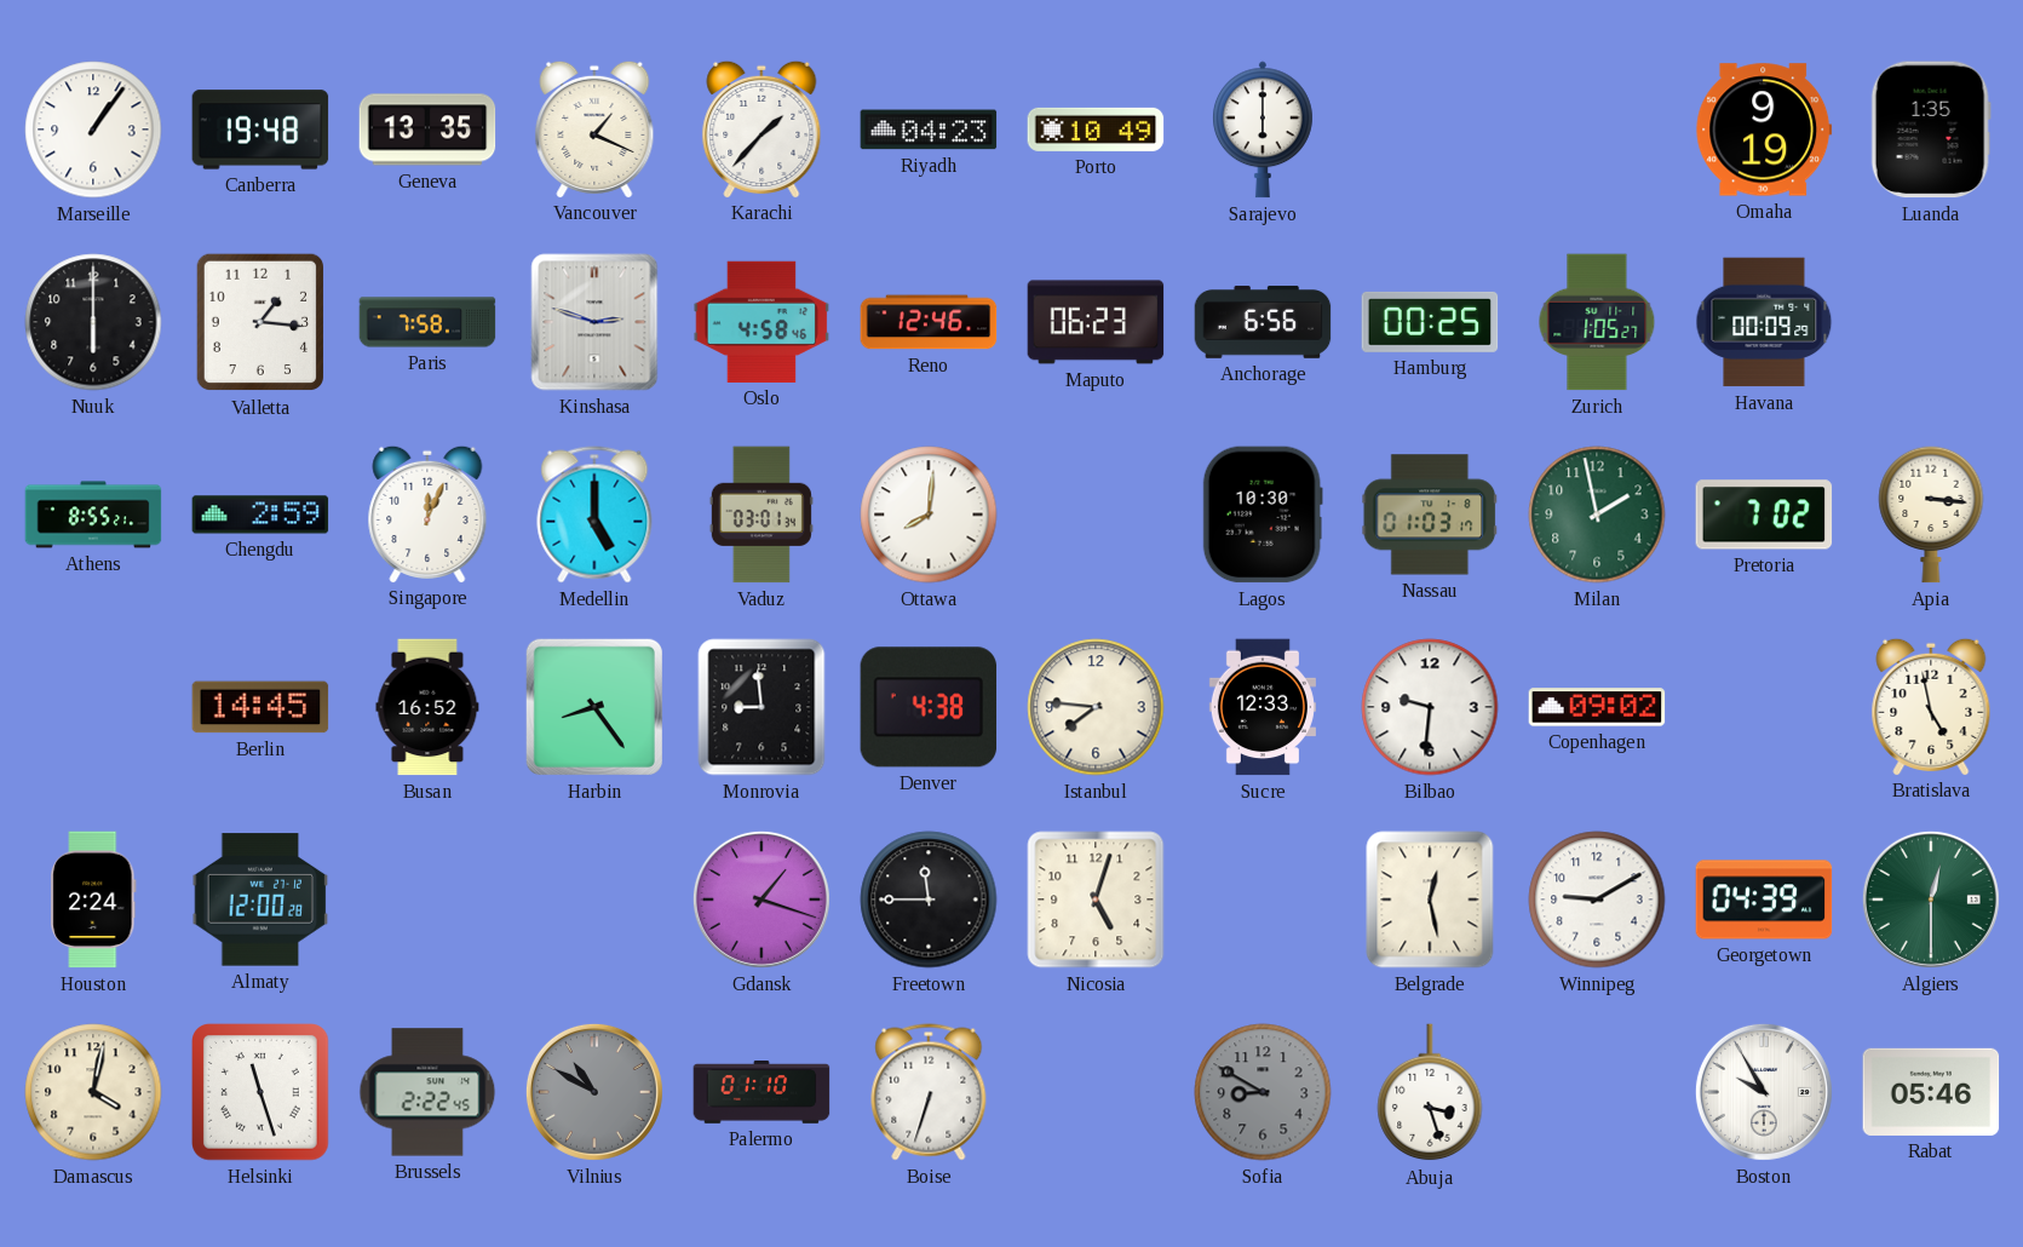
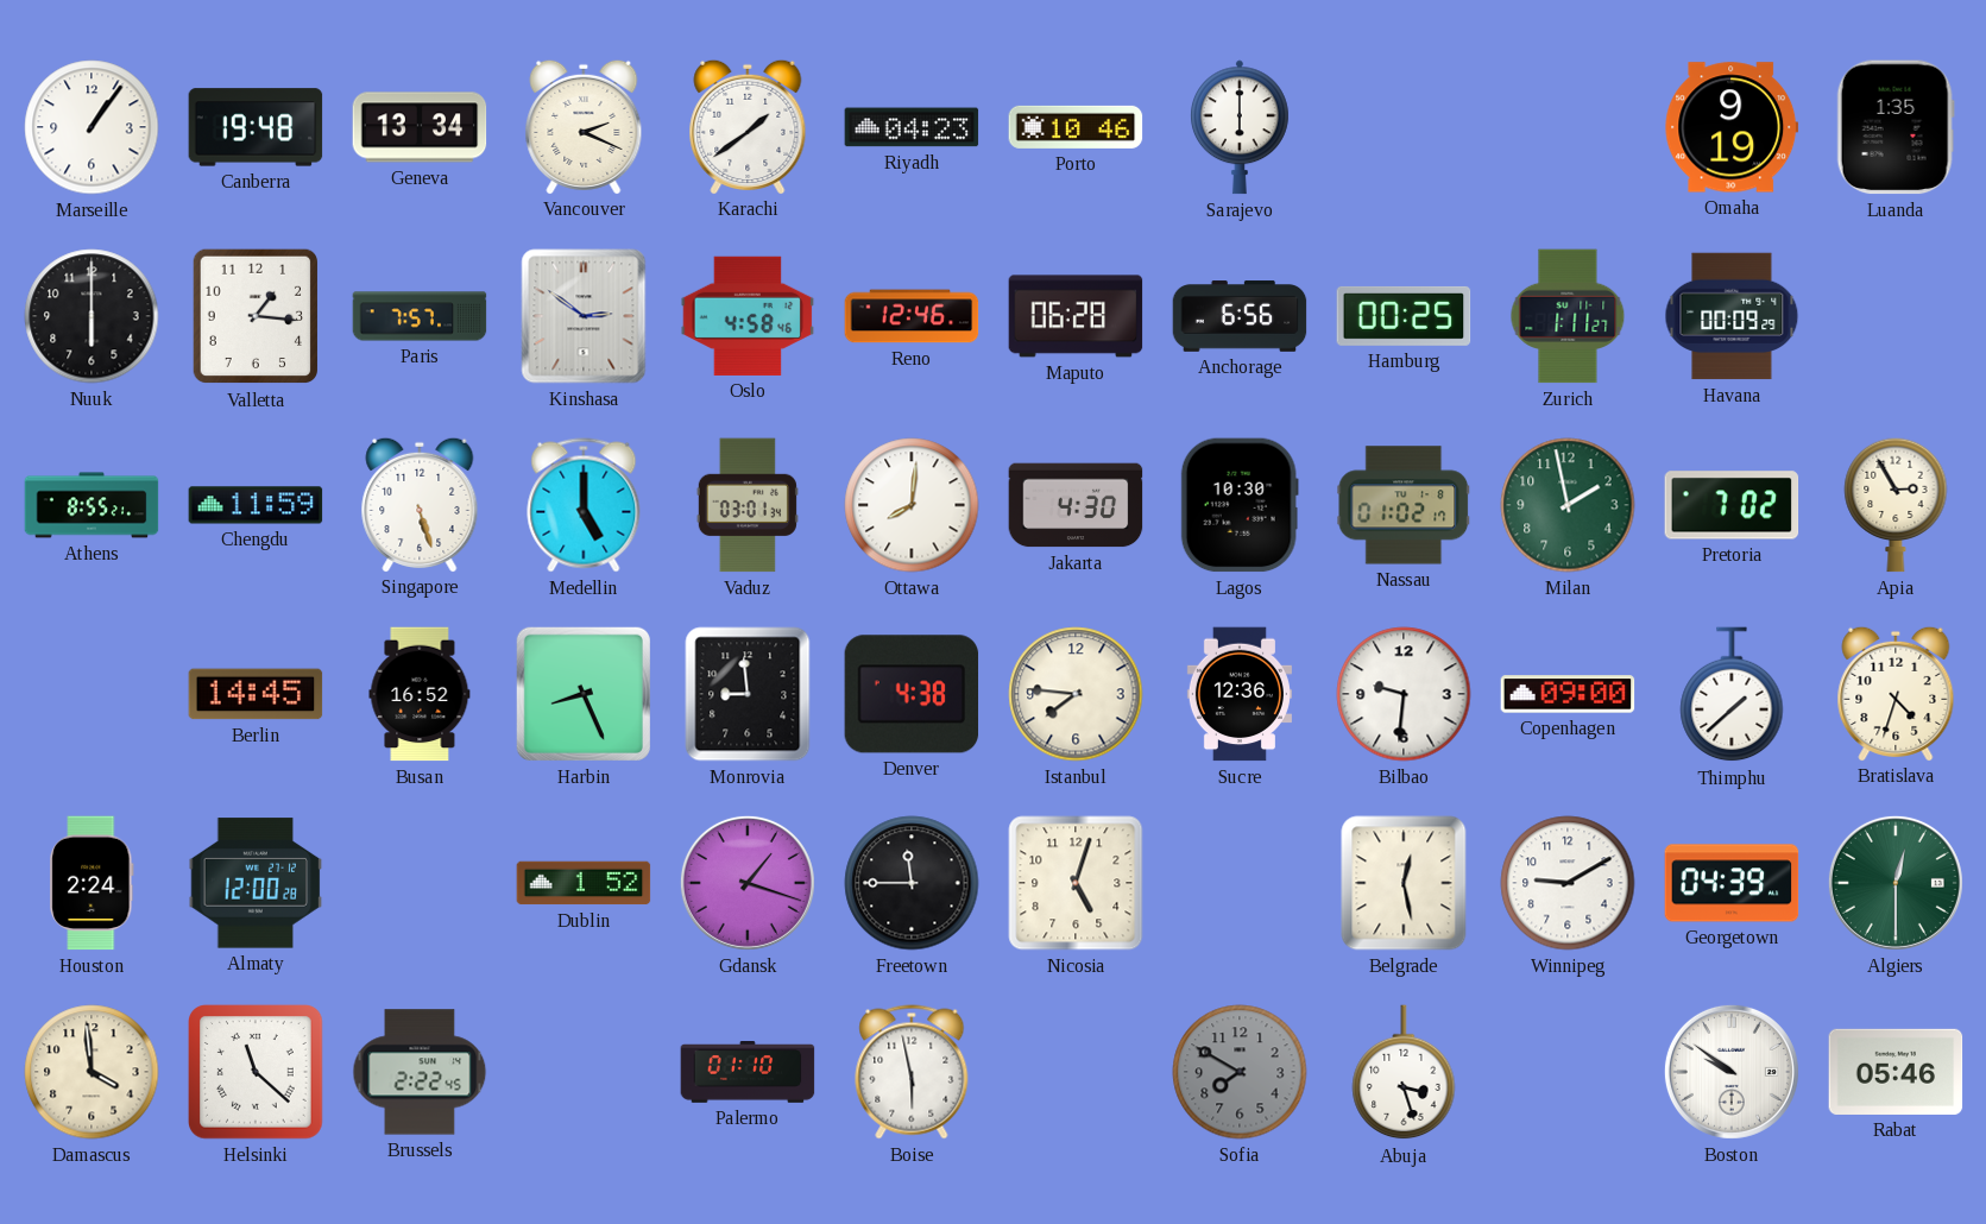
Geneva: 13:35 -> 13:34 (420, 127)
Vancouver: 1:19 -> 2:19 (584, 126)
Karachi: 1:37 -> 1:39 (748, 126)
Porto: 10:49 -> 10:46 (1076, 127)
Paris: 7:58 -> 7:57 (420, 316)
Kinshasa: 2:48 -> 2:51 (584, 316)
Maputo: 06:23 -> 06:28 (1076, 316)
Zurich: 1:05 -> 1:11 (1568, 316)
Chengdu: 2:59 -> 11:59 (256, 505)
Singapore: 12:04 -> 5:27 (420, 504)
Jakarta: none -> 4:30 (1076, 505)
Nassau: 01:03 -> 01:02 (1404, 505)
Apia: 3:16 -> 2:55 (1896, 505)
Harbin: 8:24 -> 8:26 (584, 694)
Sucre: 12:33 -> 12:36 (1240, 694)
Copenhagen: 09:02 -> 09:00 (1568, 694)
Thimphu: none -> 1:38 (1732, 695)
Bratislava: 4:58 -> 4:33 (1896, 693)
Dublin: none -> 1:52 (584, 883)
Damascus: 4:02 -> 3:59 (92, 1072)
Helsinki: 11:27 -> 11:22 (256, 1072)
Vilnius: 10:50 -> none (594, 1092)
Boise: 6:33 -> 5:58 (912, 1072)
Sofia: 8:50 -> 7:50 (1240, 1072)
Boston: 9:55 -> 9:51 (1732, 1072)
